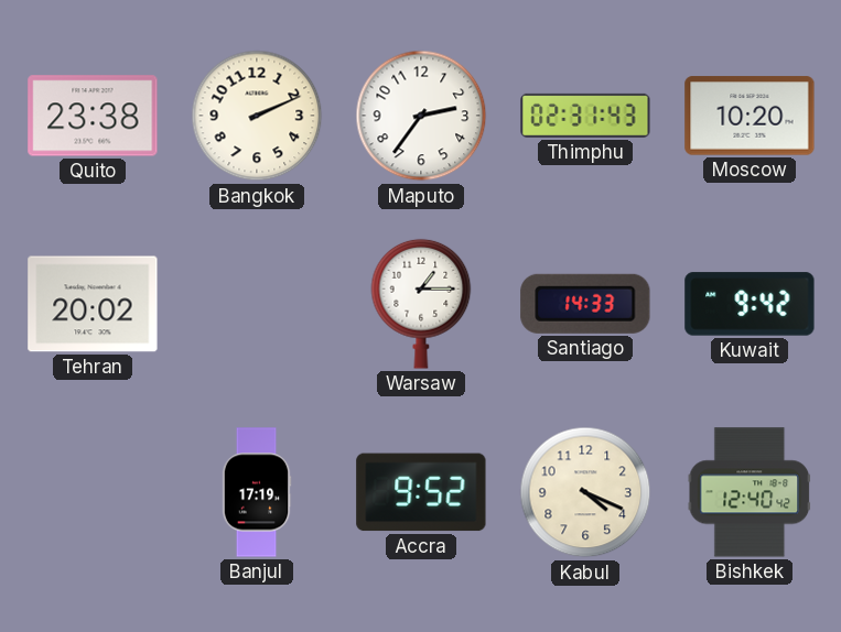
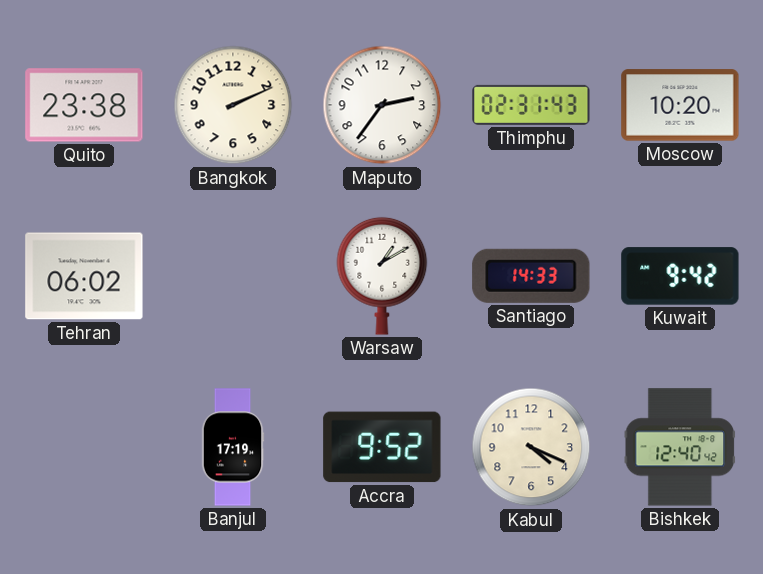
Tehran: 20:02 -> 06:02 (84, 276)
Warsaw: 1:15 -> 1:10 (382, 276)
